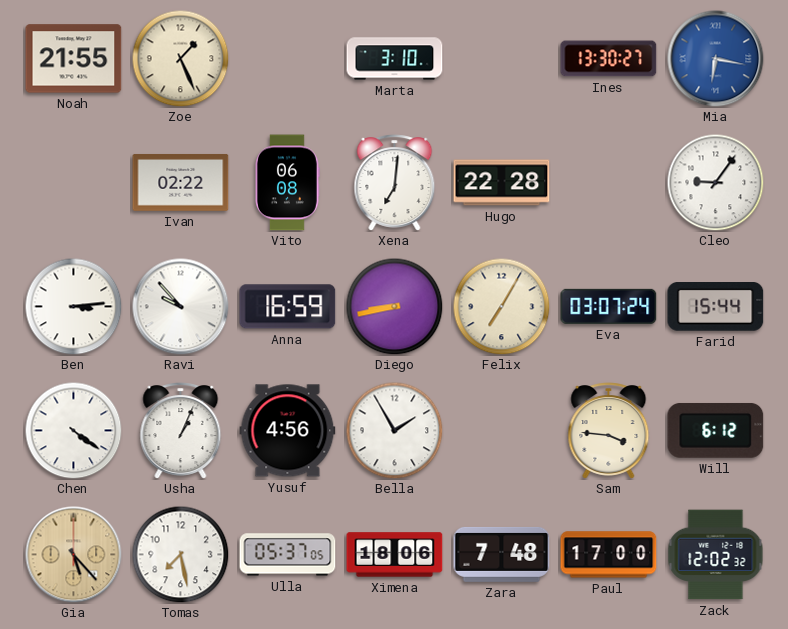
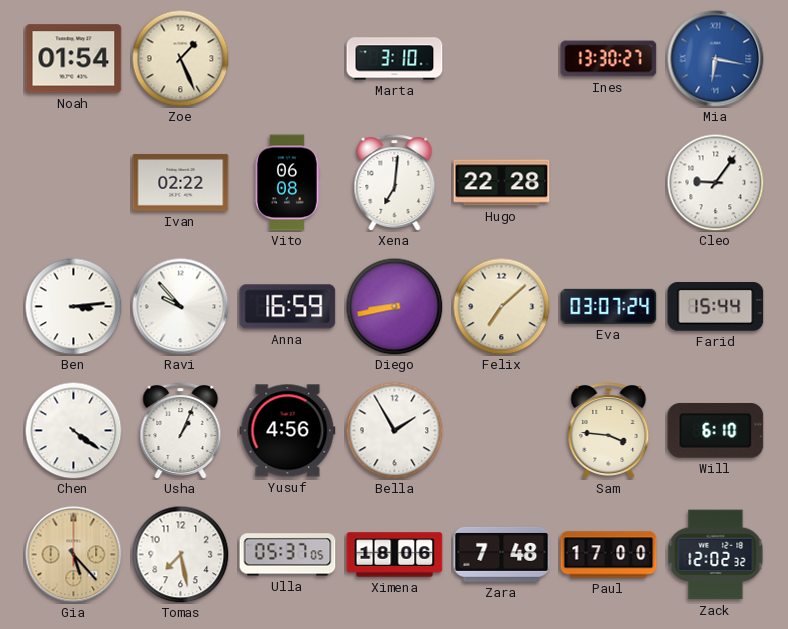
Noah: 21:55 -> 01:54 (74, 59)
Felix: 7:05 -> 7:08 (501, 306)
Will: 6:12 -> 6:10 (716, 430)
